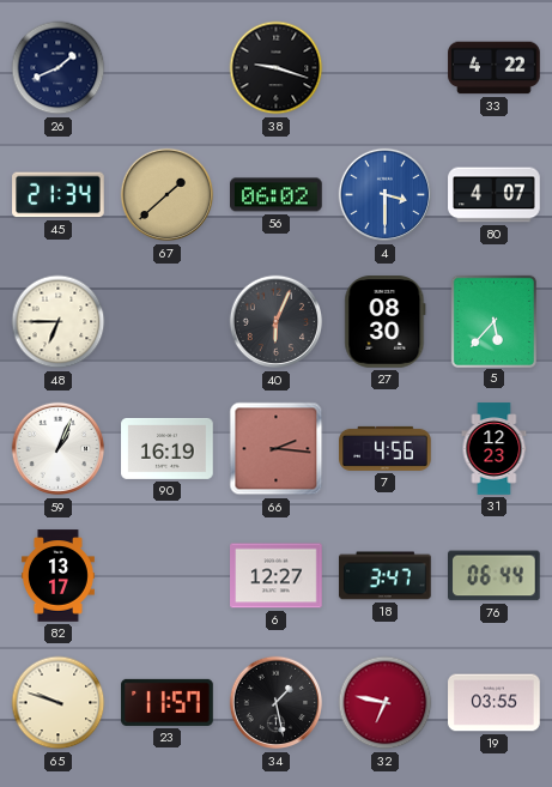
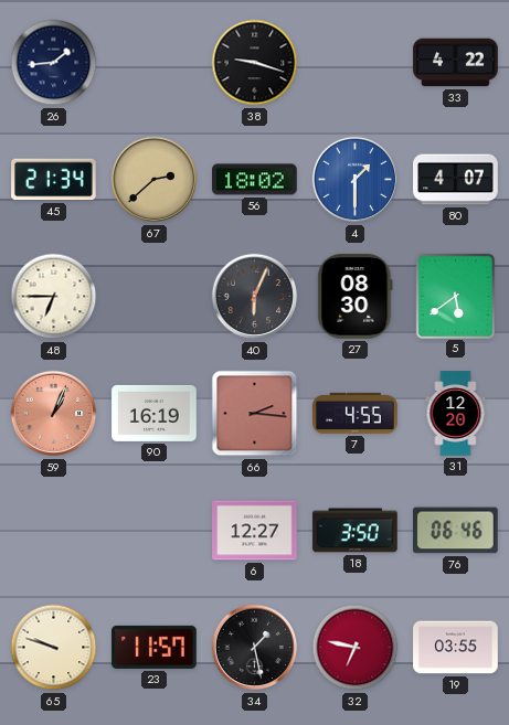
26: 1:41 -> 1:44 (54, 63)
67: 1:38 -> 2:38 (155, 180)
56: 06:02 -> 18:02 (255, 180)
4: 3:30 -> 1:30 (356, 180)
5: 5:37 -> 5:39 (455, 296)
59 dial: white -> salmon (54, 414)
7: 4:56 -> 4:55 (356, 413)
31: 12:23 -> 12:20 (456, 414)
82: 13:17 -> none (57, 576)
18: 3:47 -> 3:50 (356, 531)
76: 06:44 -> 06:46 (456, 531)
